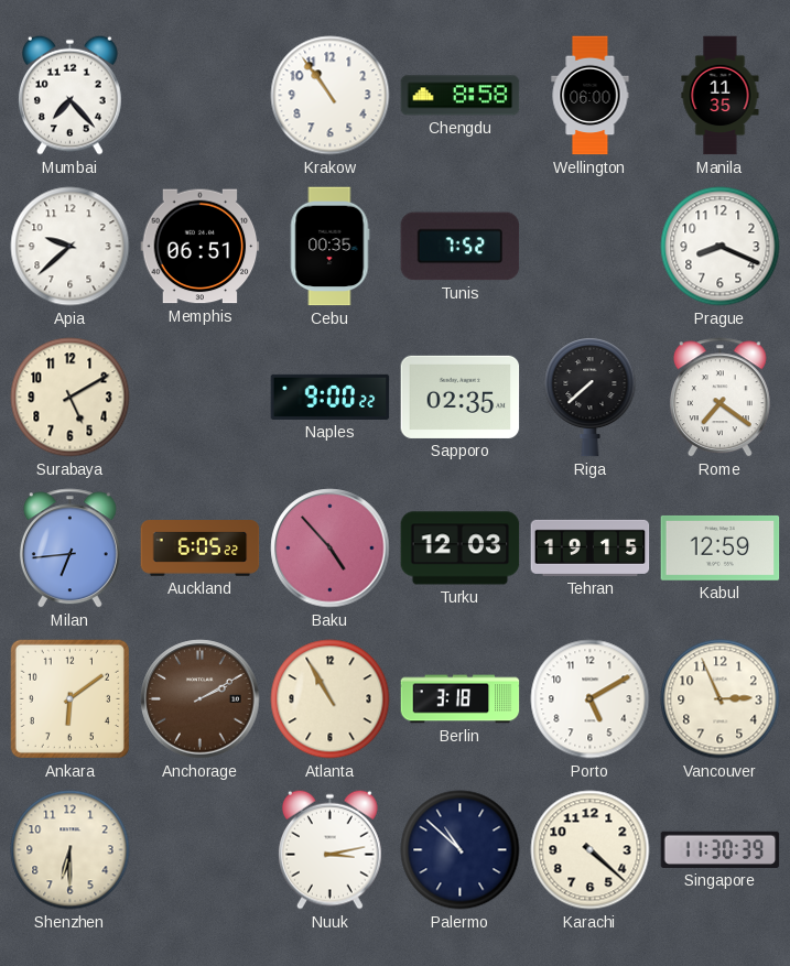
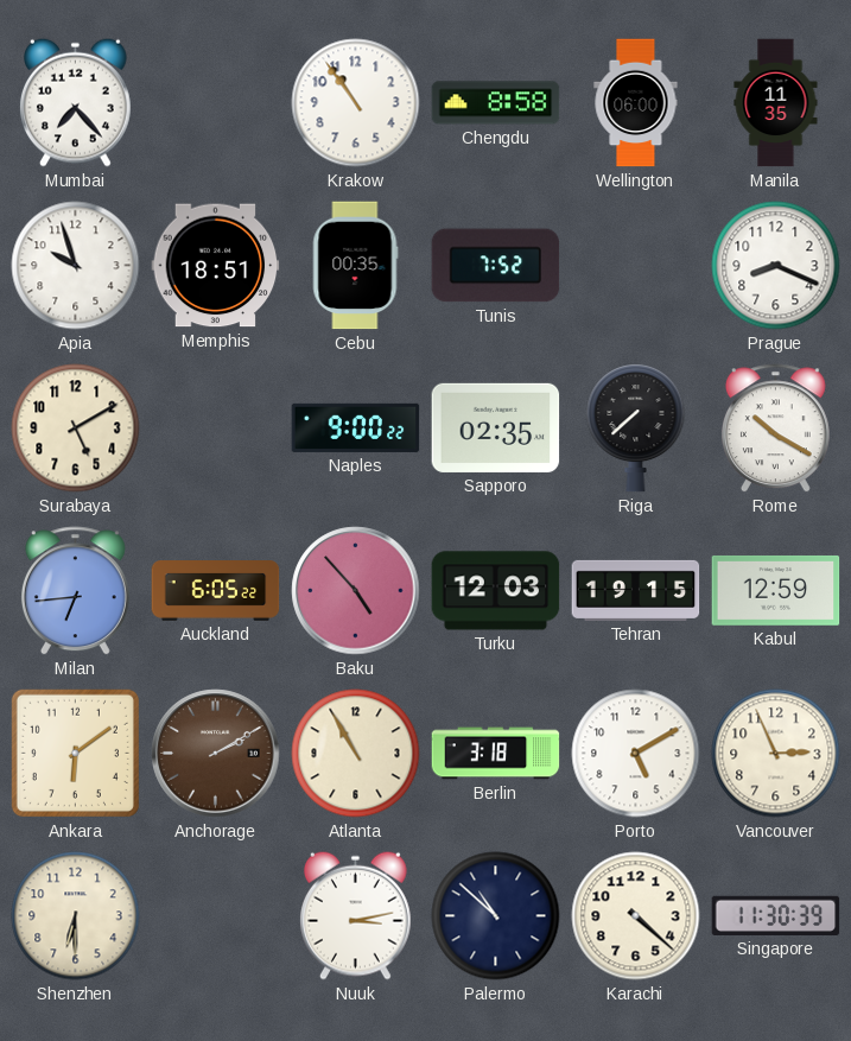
Apia: 9:38 -> 9:57 (76, 266)
Memphis: 06:51 -> 18:51 (216, 266)
Rome: 7:21 -> 10:20 (775, 429)
